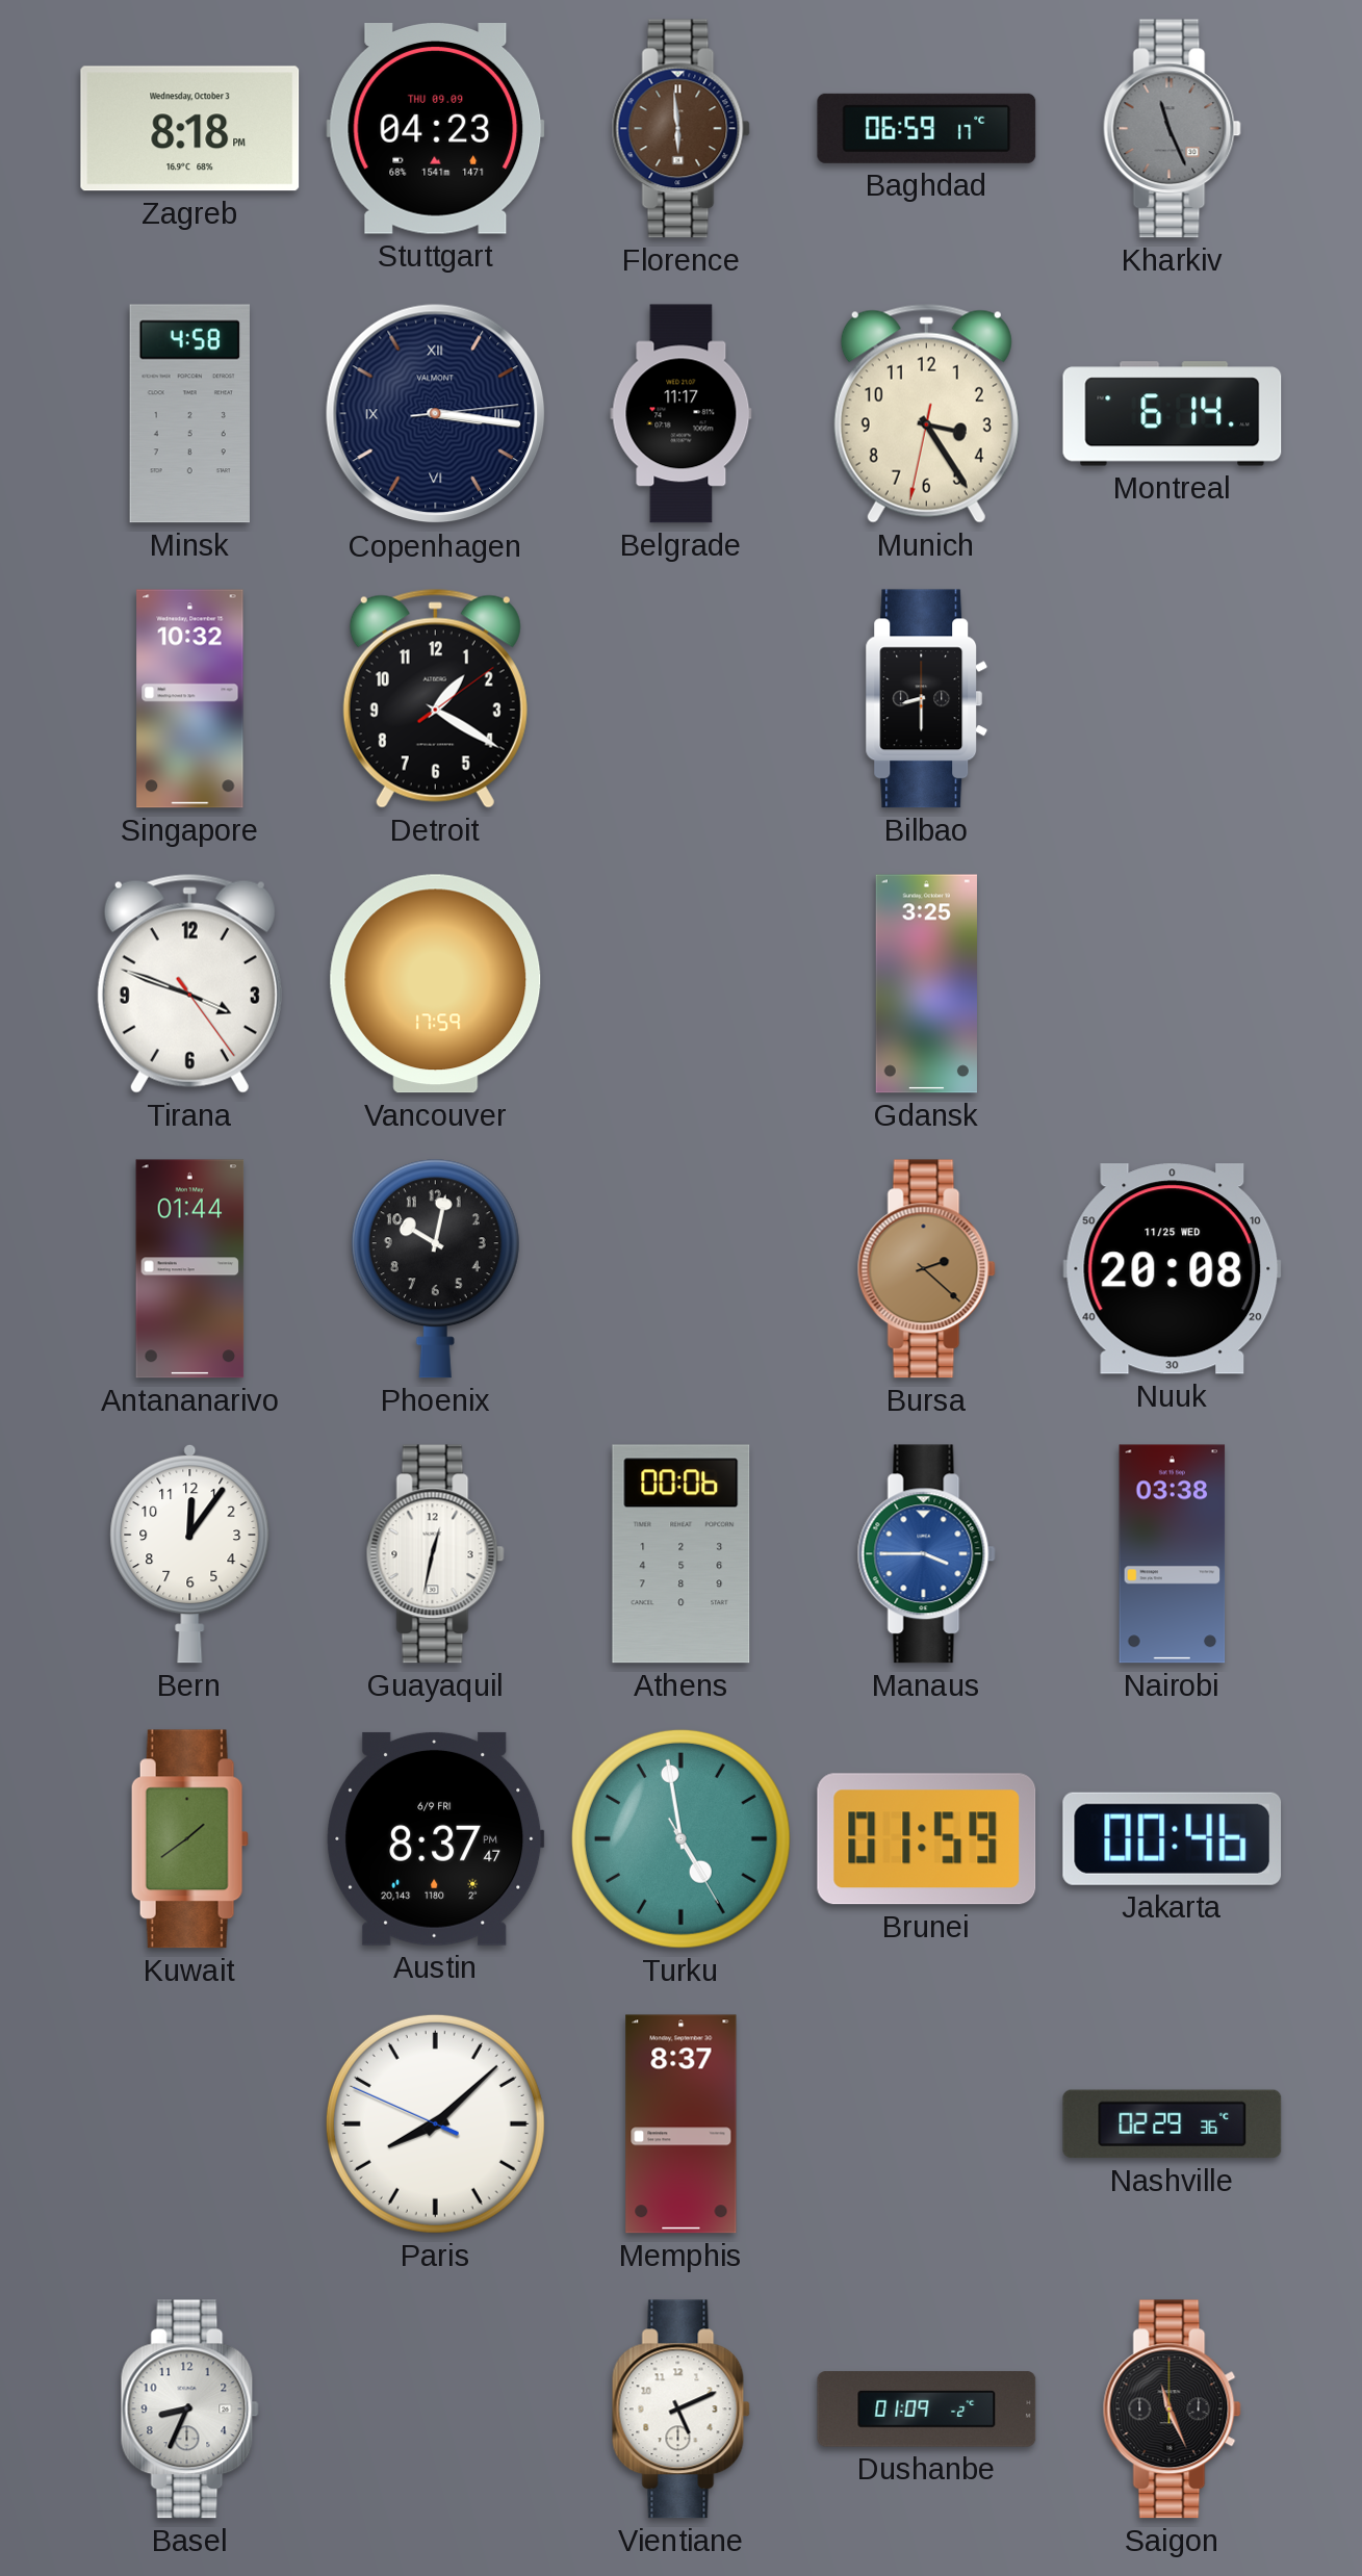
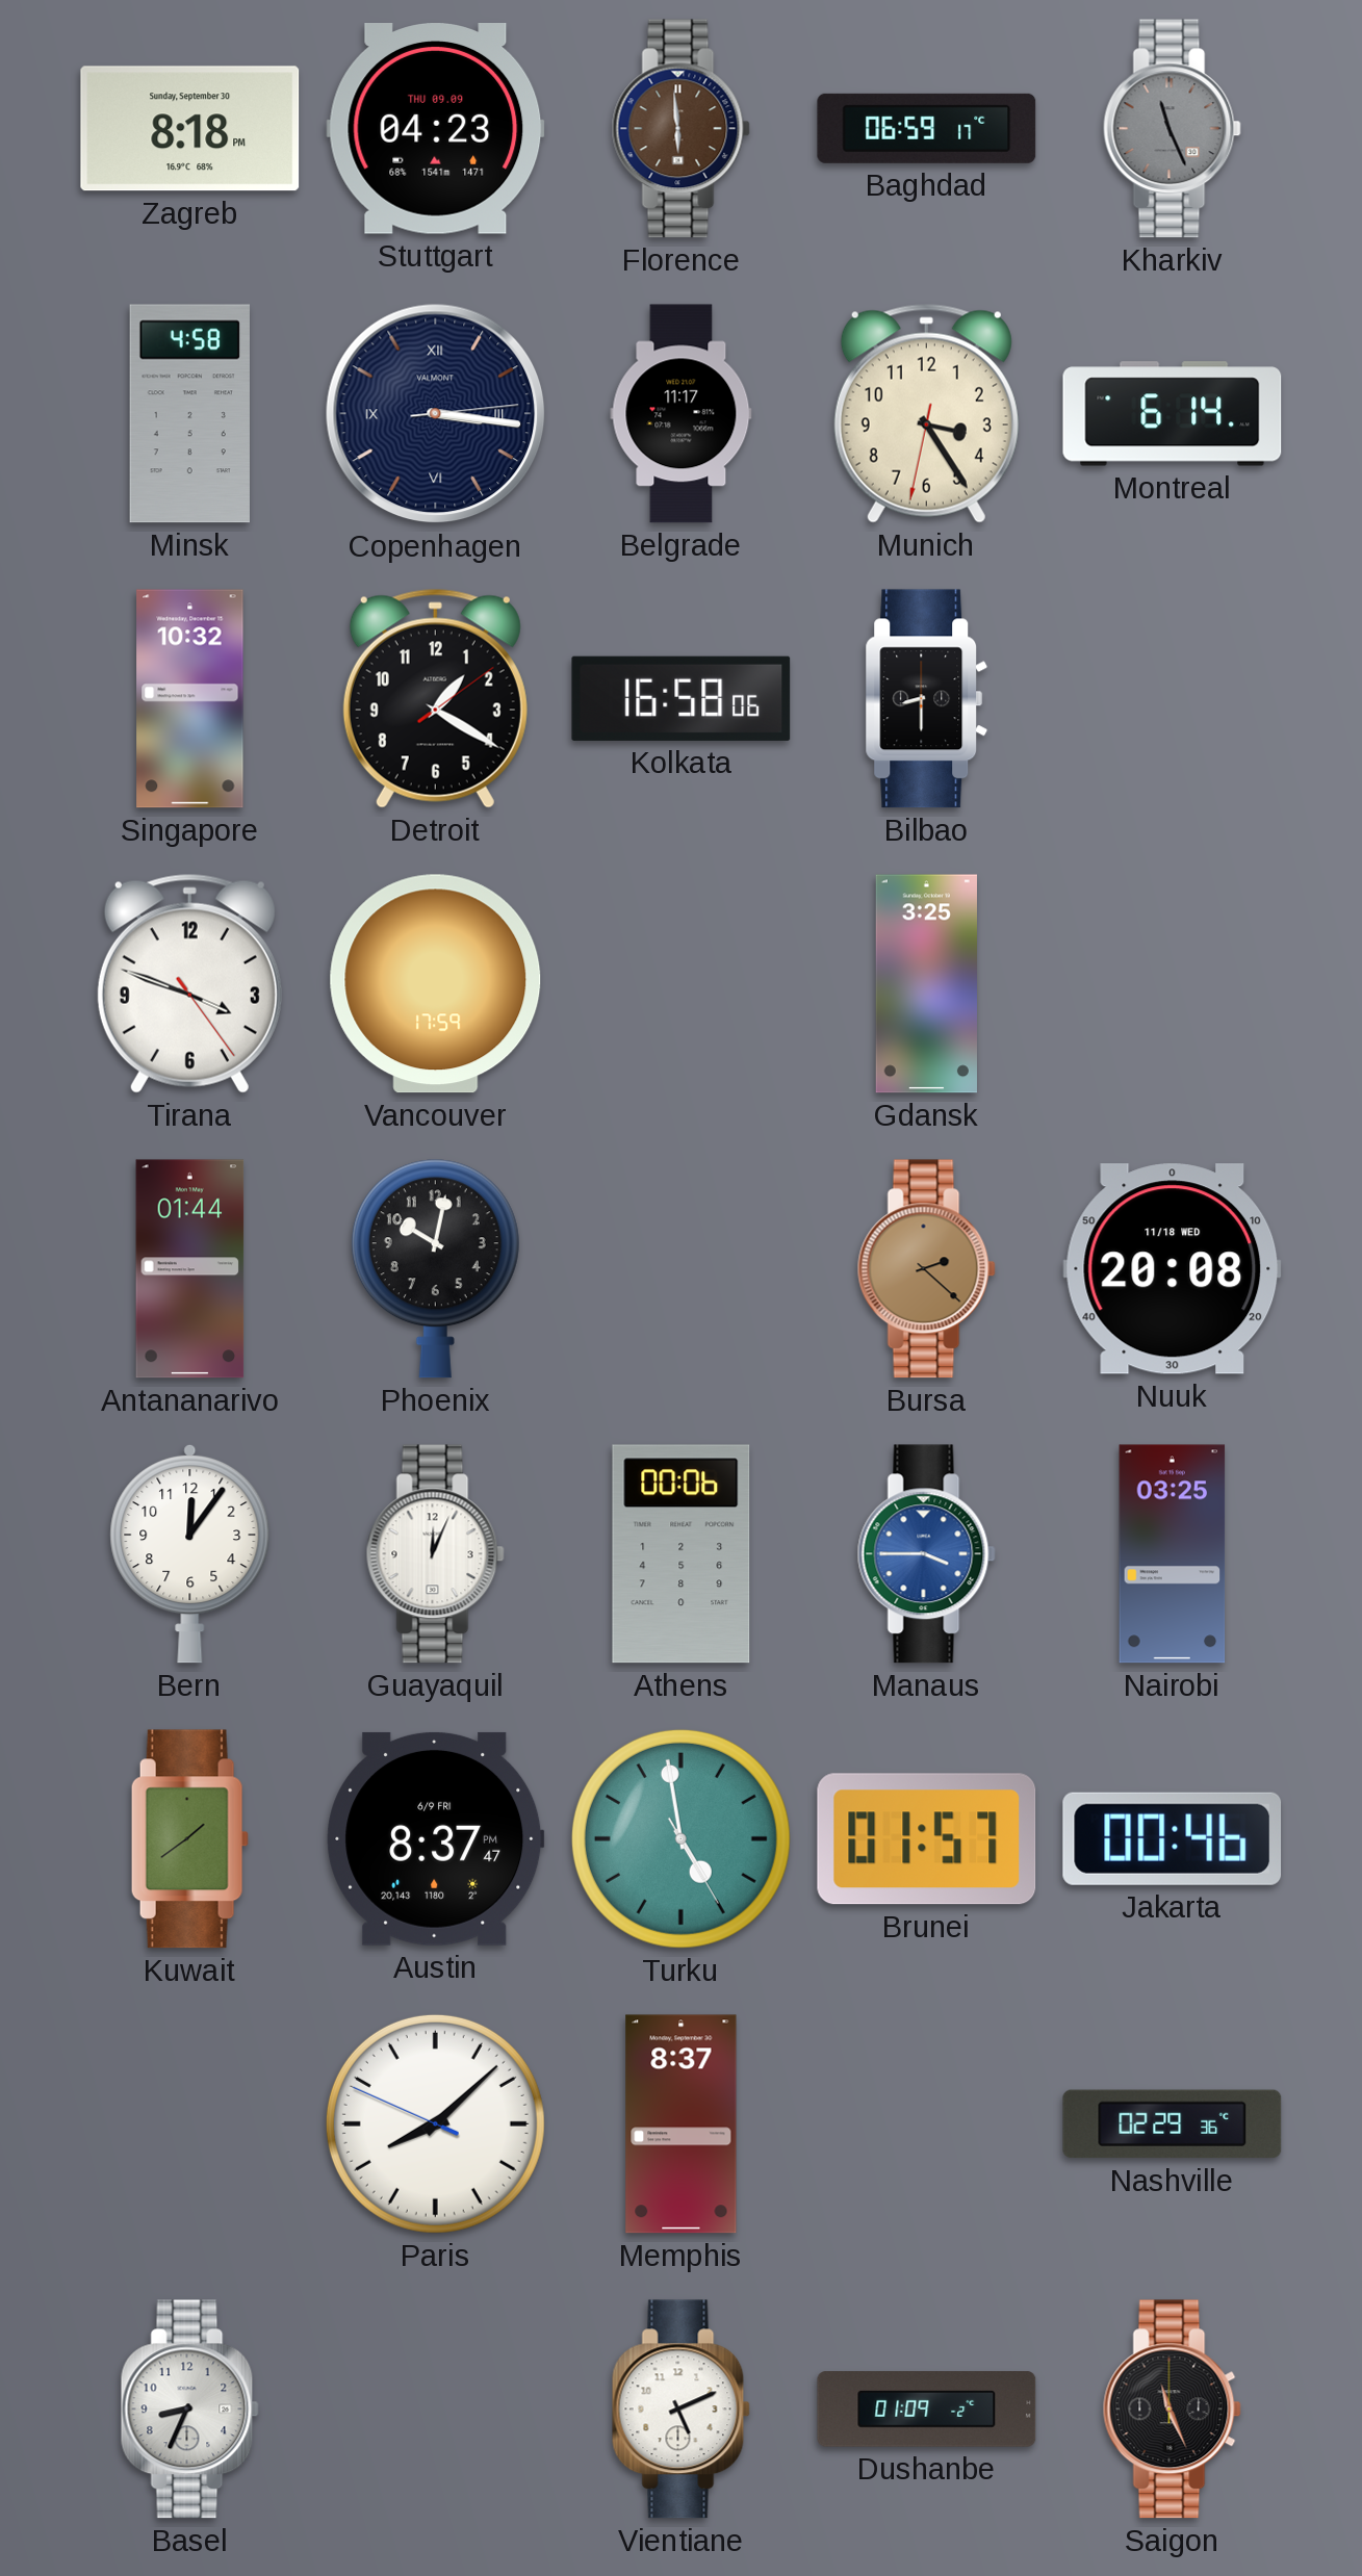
Zagreb date: Wednesday, October 3 -> Sunday, September 30 (190, 129)
Kolkata: none -> 16:58 (682, 698)
Nuuk date: 11/25 WED -> 11/18 WED (1173, 1269)
Guayaquil: 12:32 -> 12:04 (435, 1554)
Nairobi: 03:38 -> 03:25 (1173, 1554)
Brunei: 01:59 -> 01:57 (927, 1839)
